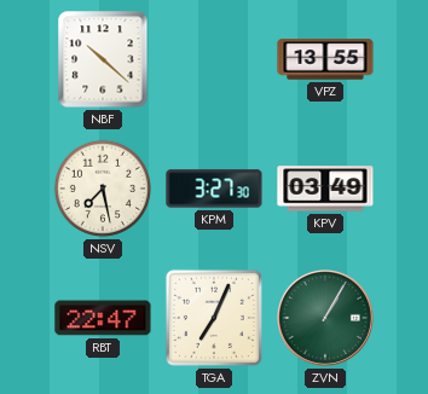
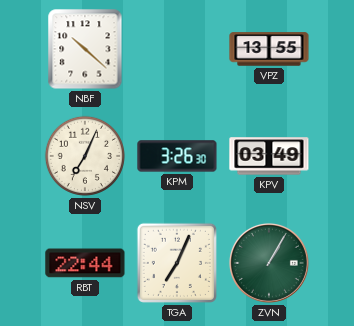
NSV: 7:28 -> 7:04 (85, 156)
KPM: 3:27 -> 3:26 (177, 156)
RBT: 22:47 -> 22:44 (85, 263)
